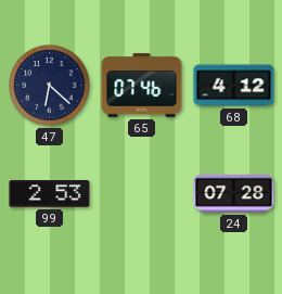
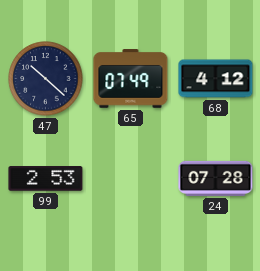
47: 6:22 -> 10:22 (46, 79)
65: 07:46 -> 07:49 (131, 79)
